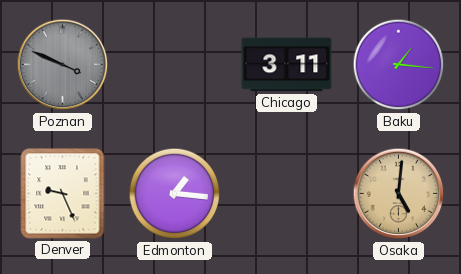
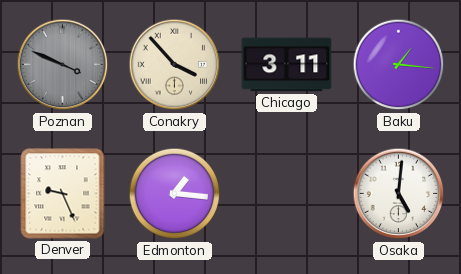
Conakry: none -> 3:53 (175, 65)
Osaka dial: champagne -> white (399, 194)
